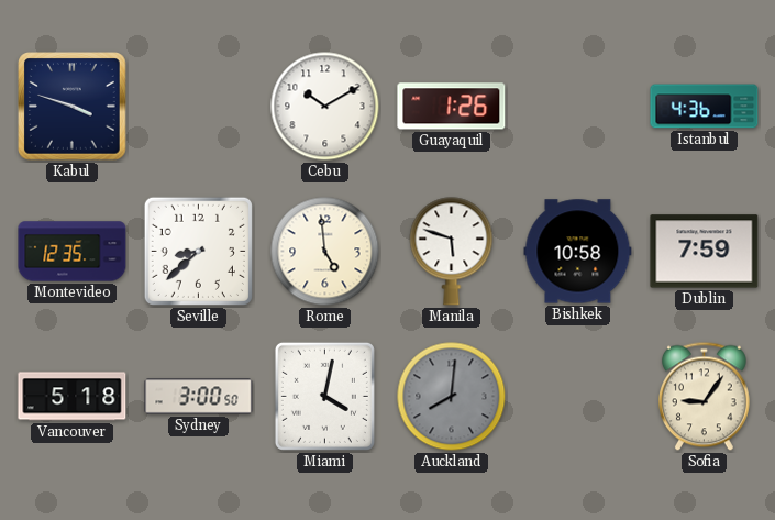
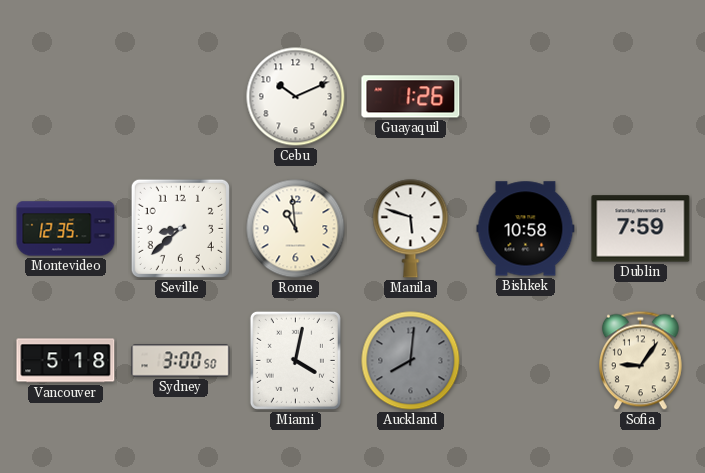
Kabul: 3:48 -> none (73, 107)
Cebu: 10:10 -> 10:11 (296, 97)
Istanbul: 4:36 -> none (705, 107)
Rome: 4:59 -> 10:59 (296, 229)
